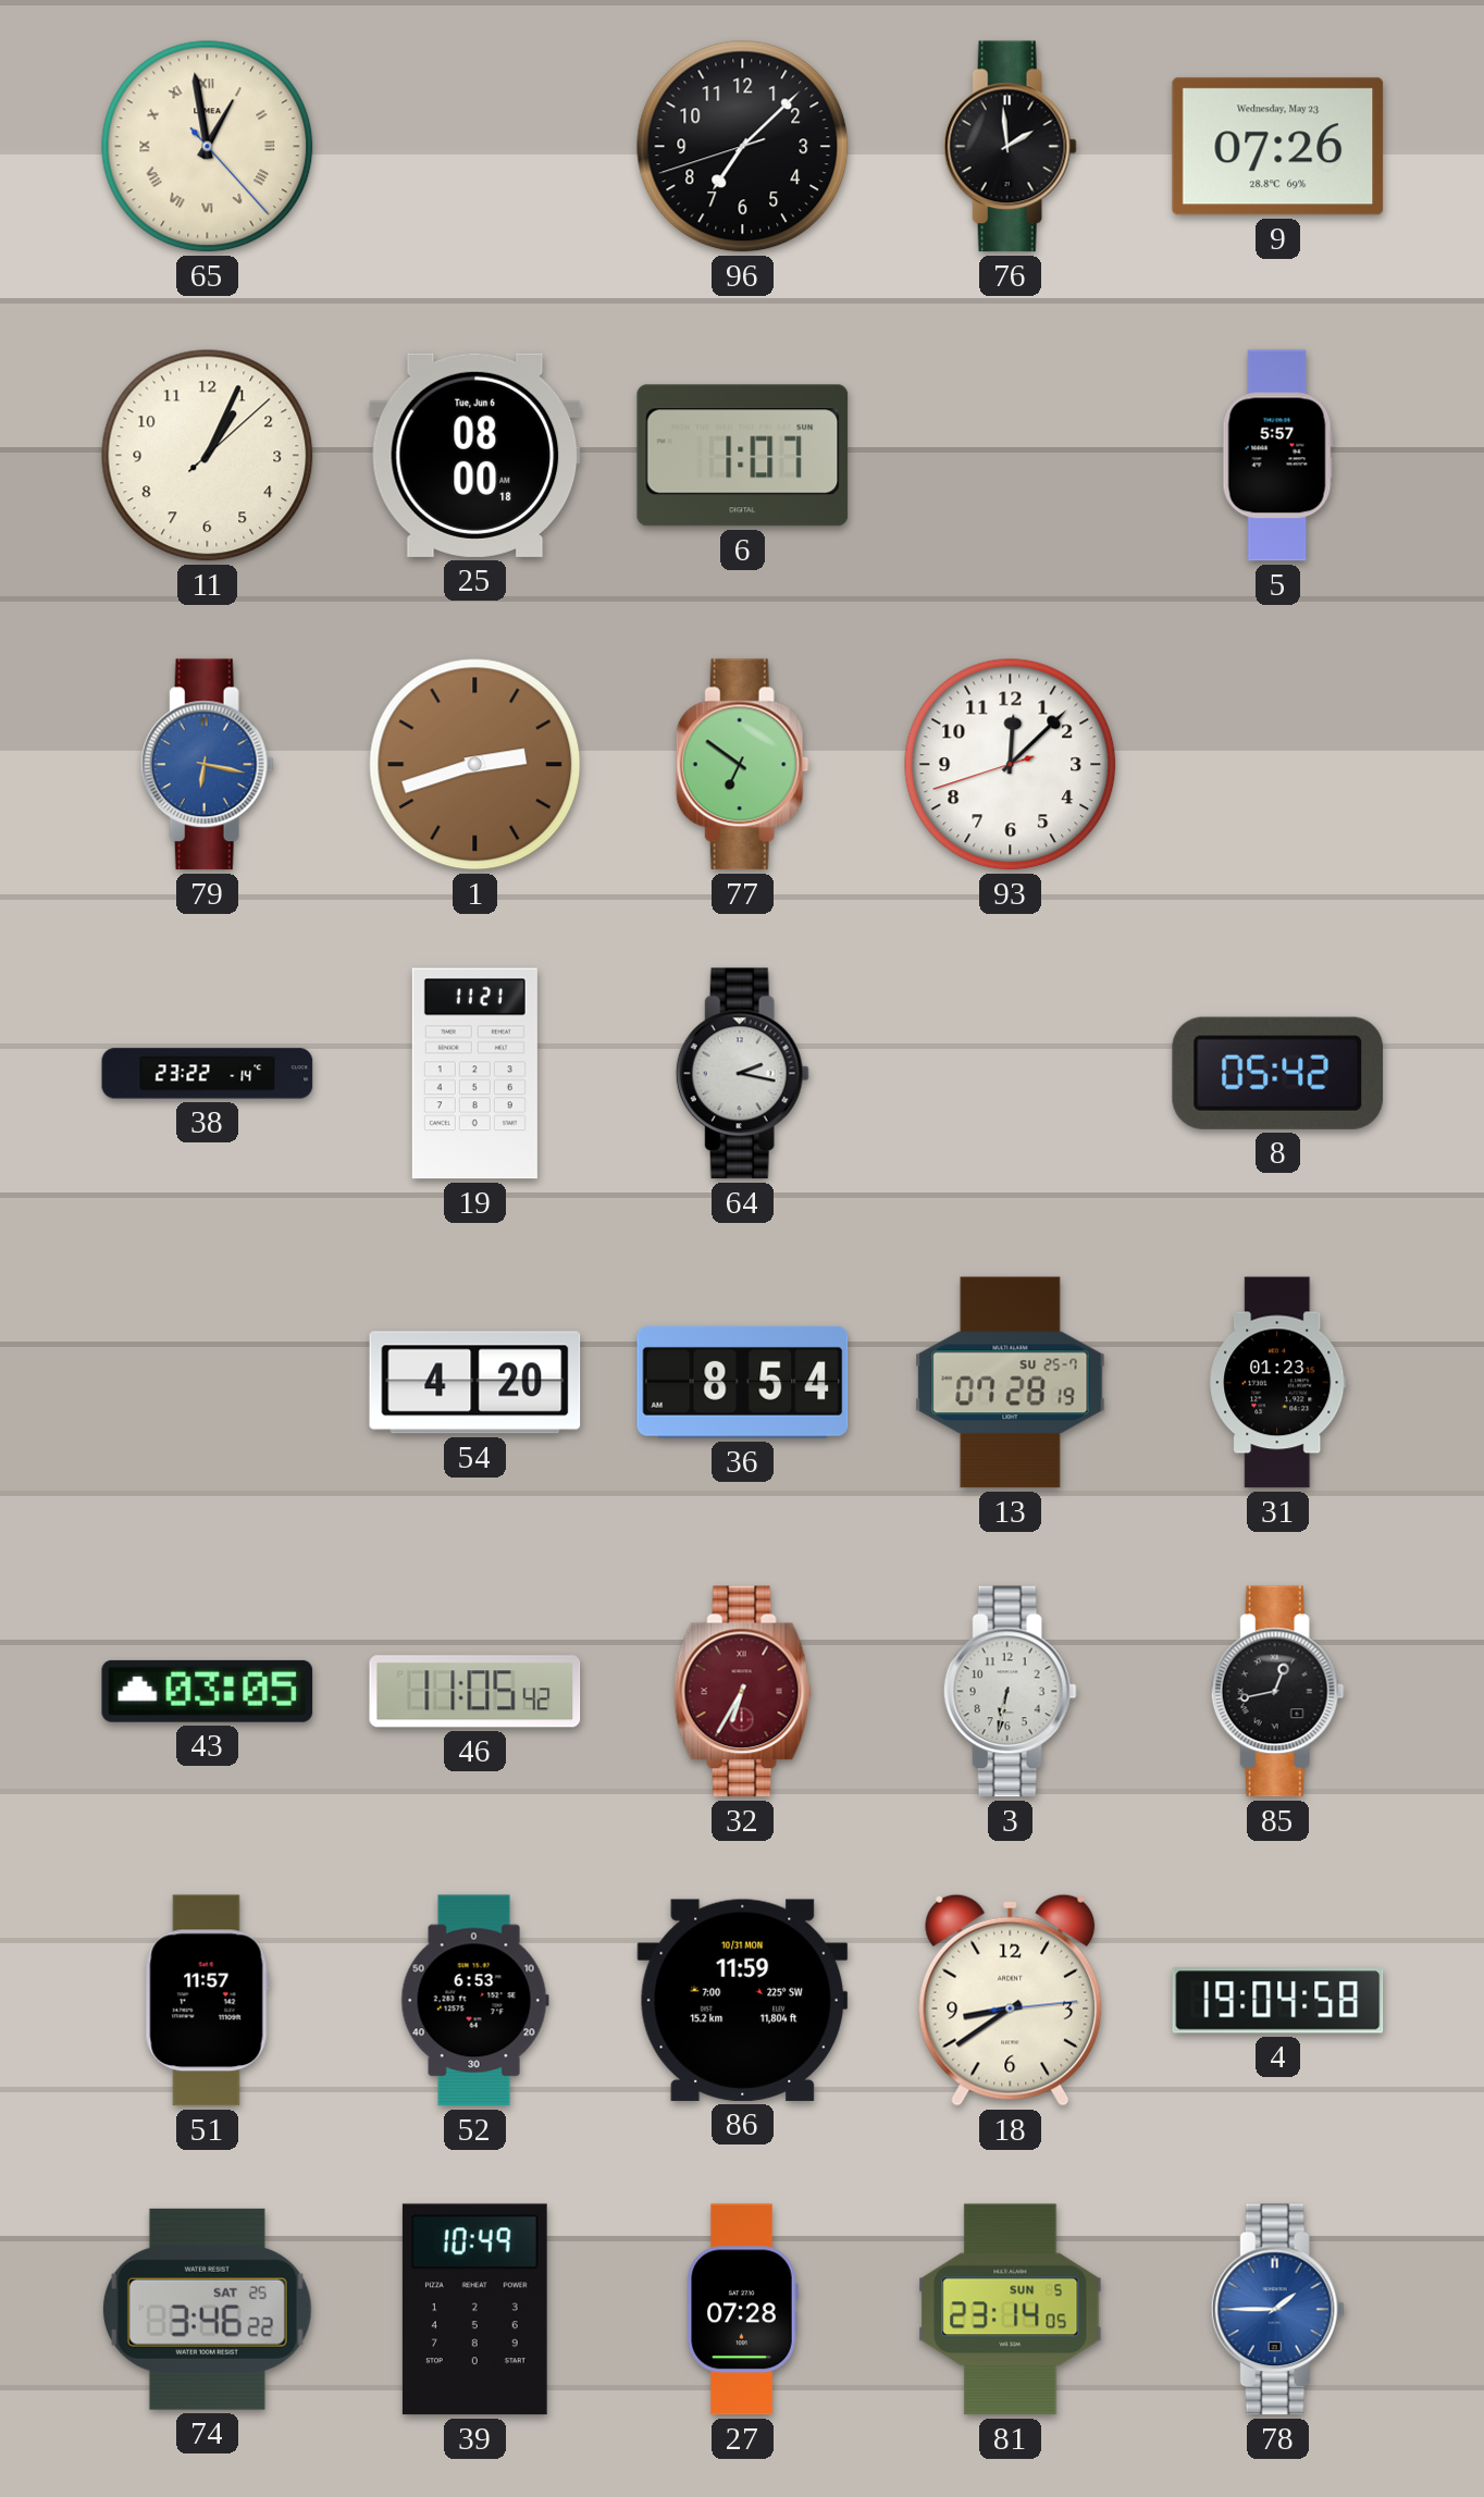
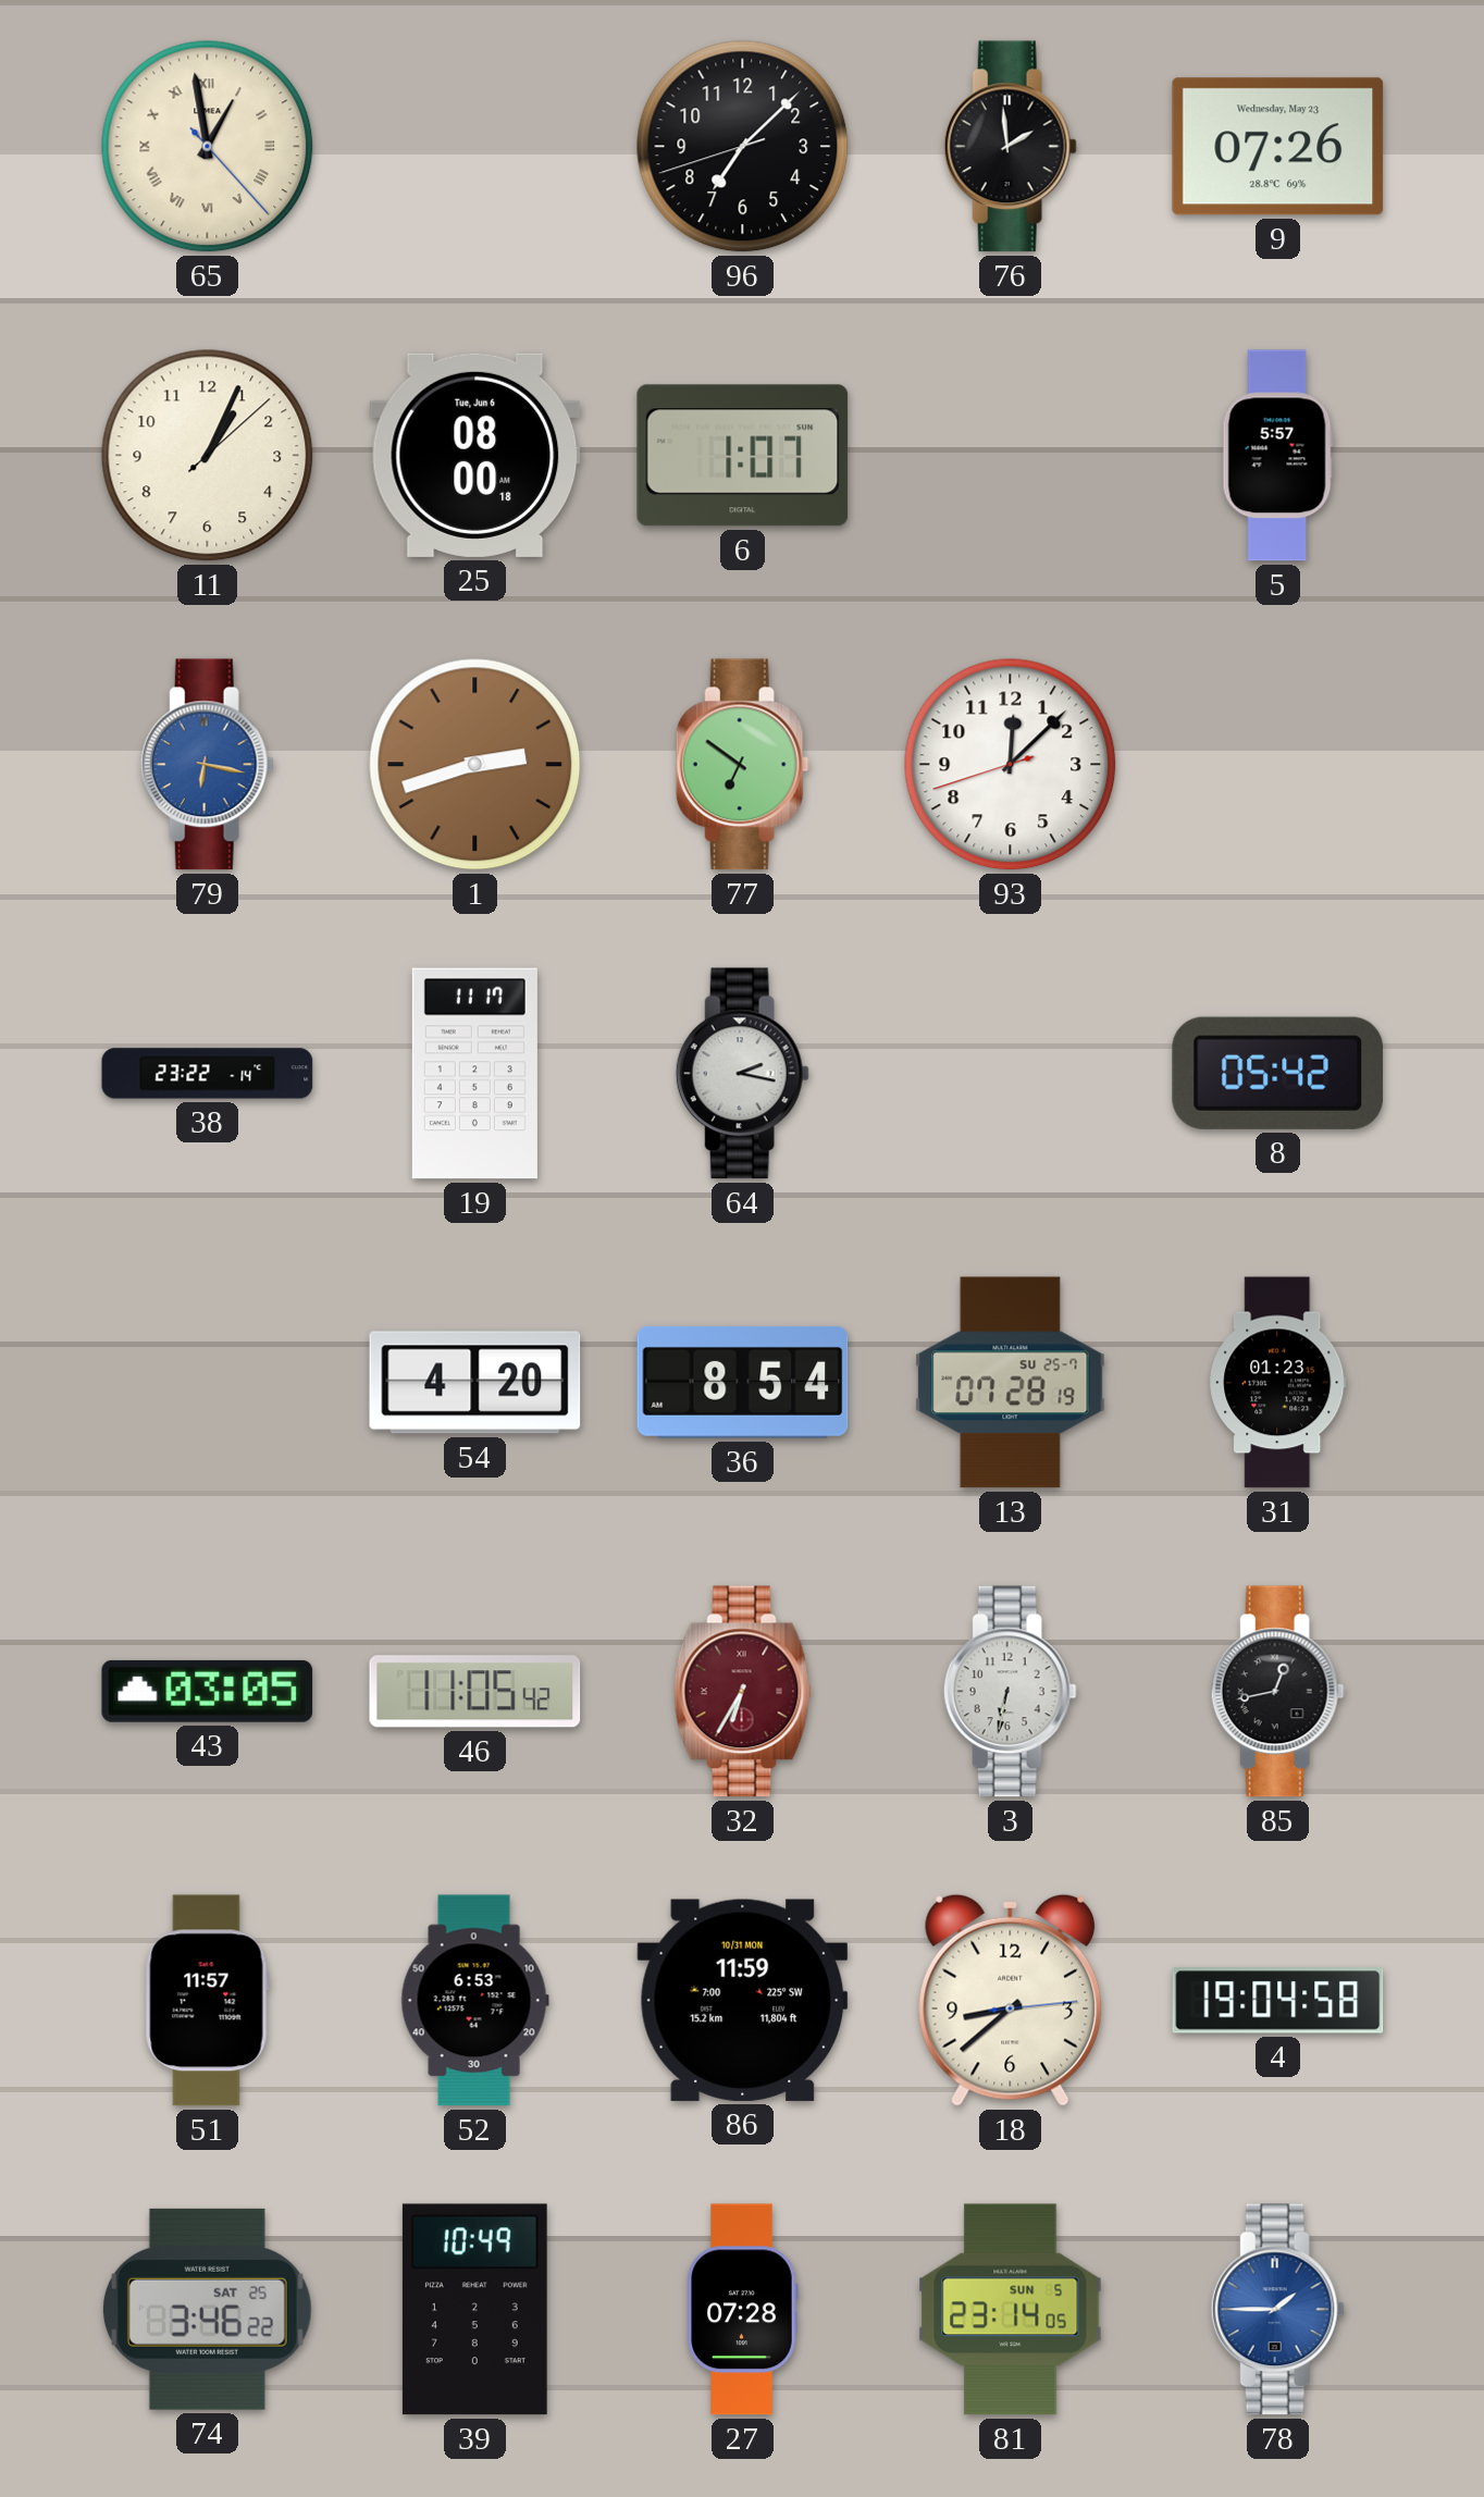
19: 11:21 -> 11:17 (474, 1074)
18: 8:39 -> 8:38 (1011, 2000)
